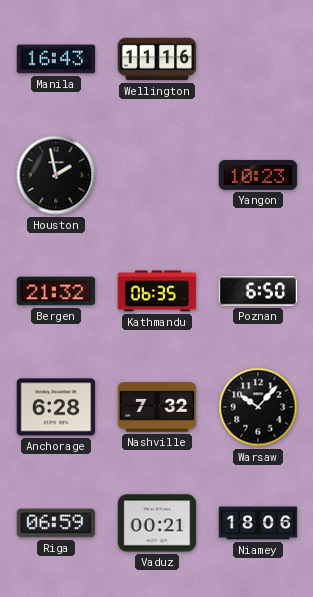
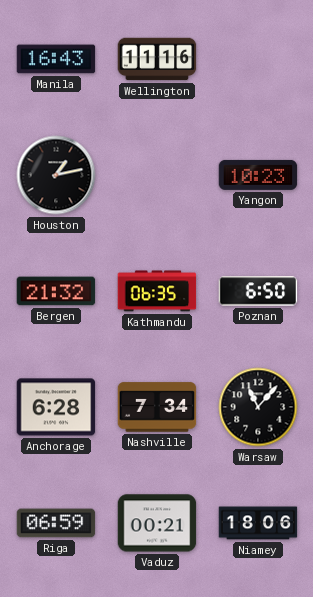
Houston: 1:58 -> 1:13 (56, 175)
Nashville: 7:32 -> 7:34 (157, 407)
Warsaw: 10:07 -> 11:07 (258, 407)
